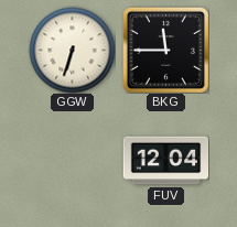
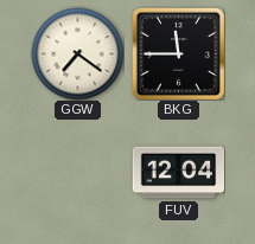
GGW: 6:33 -> 7:21 (77, 53)
